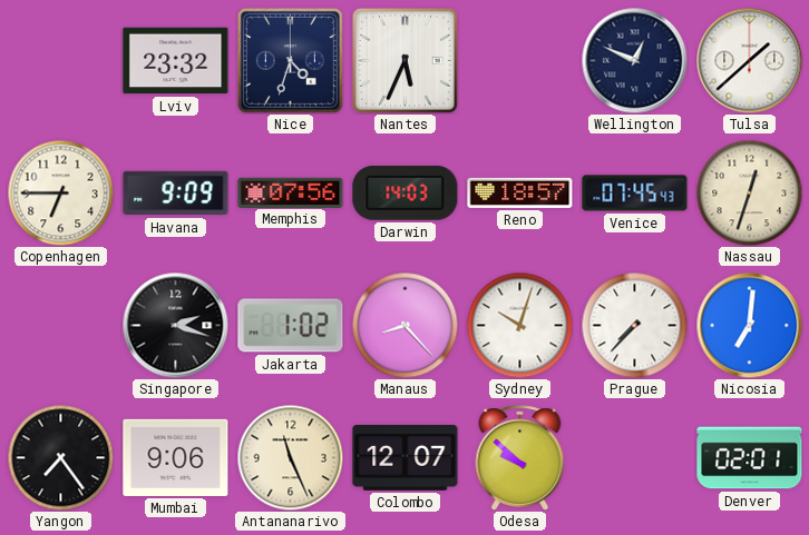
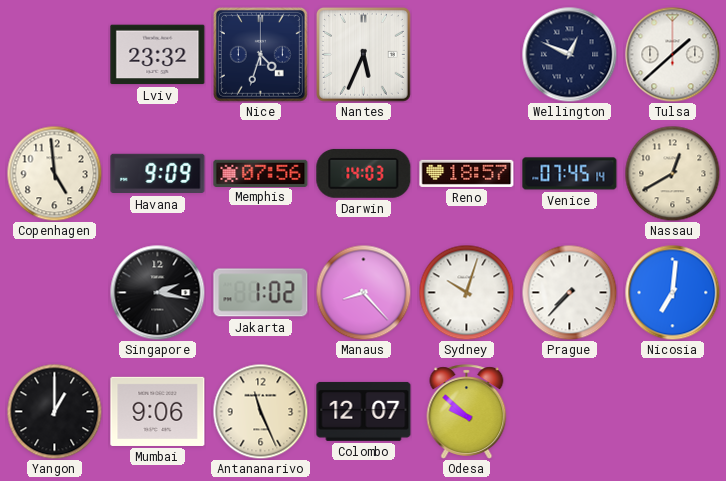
Copenhagen: 6:45 -> 4:59 (54, 173)
Venice: 07:45:43 -> 07:45:14 (570, 174)
Nassau: 12:33 -> 12:40 (672, 173)
Singapore: 2:18 -> 2:17 (157, 292)
Yangon: 7:24 -> 1:00 (54, 411)
Denver: 02:01 -> none (750, 458)
